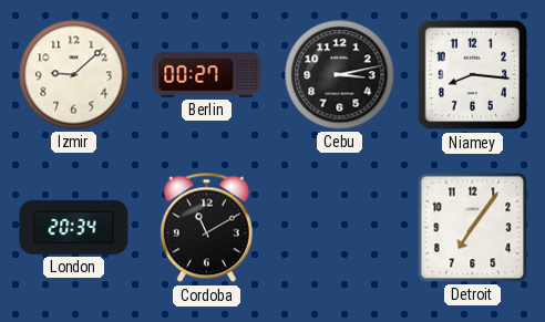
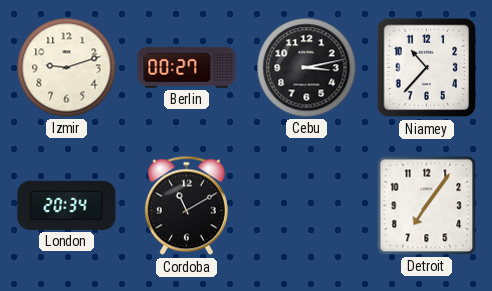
Izmir: 9:08 -> 9:12 (67, 68)
Niamey: 8:16 -> 10:37 (427, 68)
